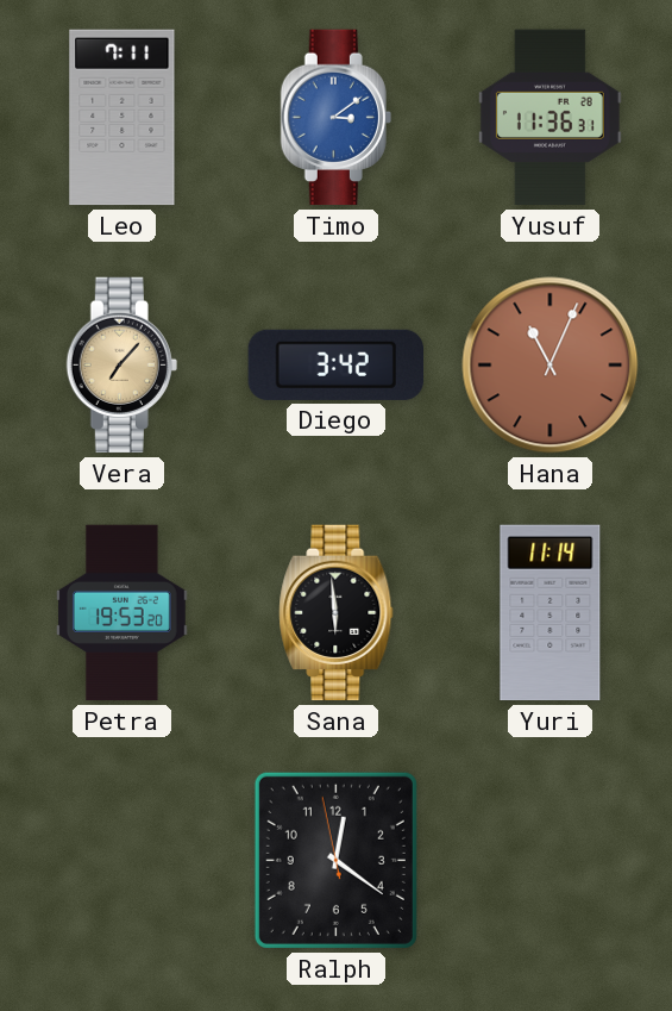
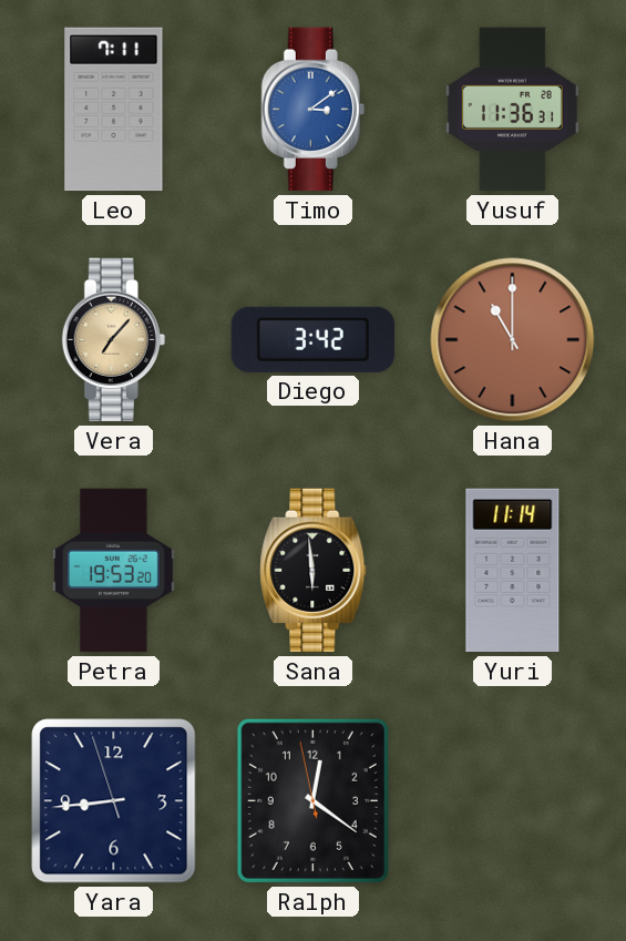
Hana: 11:04 -> 11:00 (513, 340)
Yara: none -> 8:43 (114, 801)
